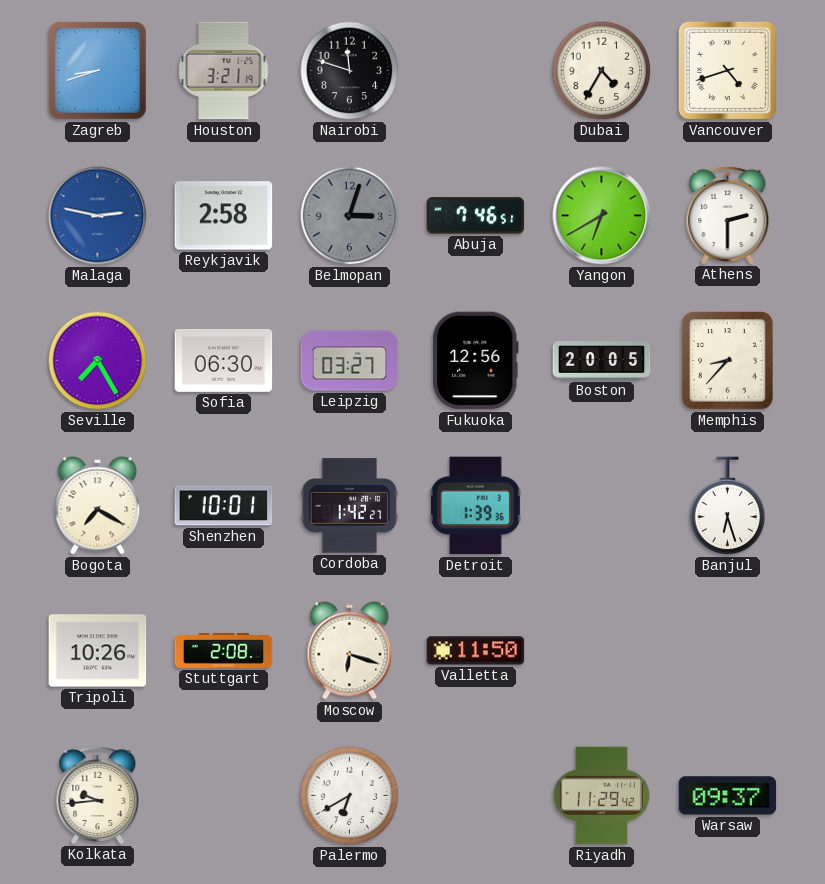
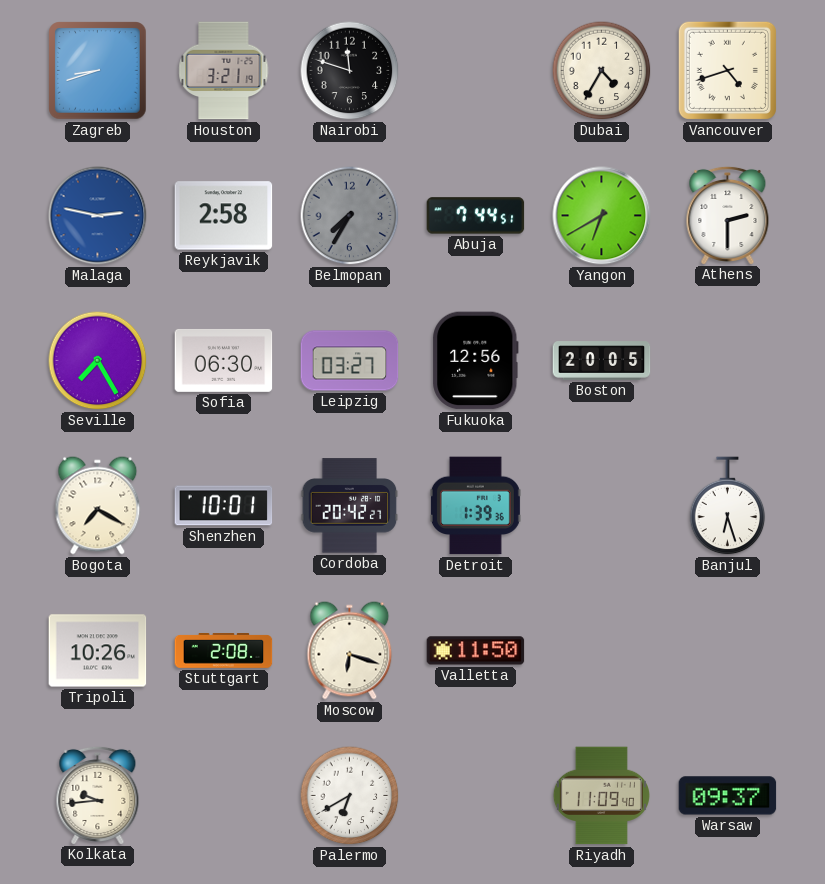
Belmopan: 3:03 -> 7:35 (350, 216)
Abuja: 7:46 -> 7:44 (476, 216)
Memphis: 8:37 -> none (727, 361)
Cordoba: 1:42 -> 20:42 (350, 506)
Riyadh: 11:29 -> 11:09 (601, 796)
